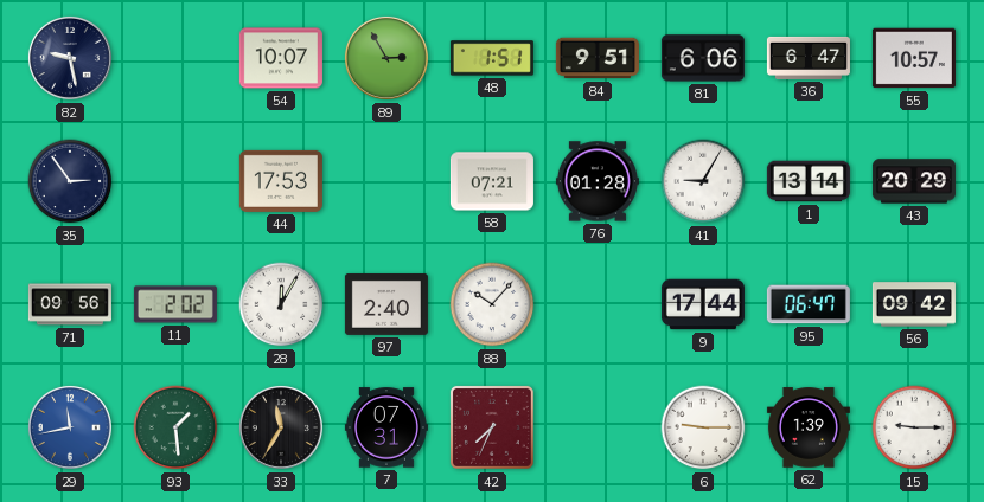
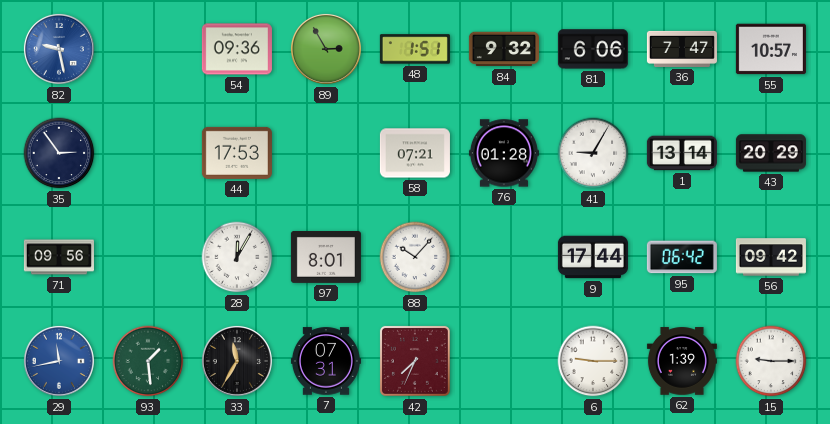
82 dial: navy -> blue (59, 49)
54: 10:07 -> 09:36 (237, 49)
84: 9:51 -> 9:32 (504, 49)
36: 6:47 -> 7:47 (682, 49)
11: 2:02 -> none (175, 304)
97: 2:40 -> 8:01 (326, 258)
95: 06:47 -> 06:42 (682, 257)
